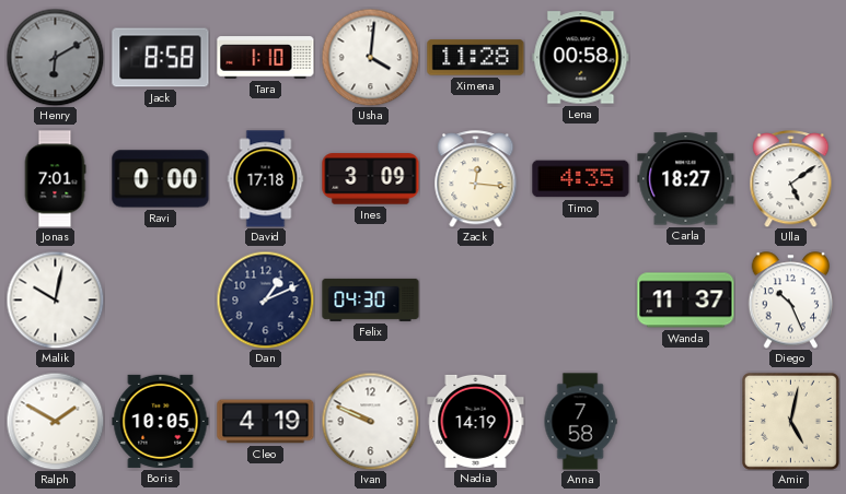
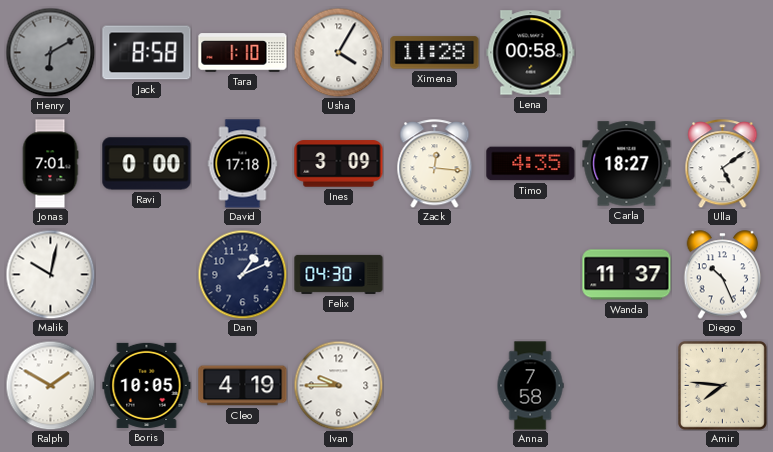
Usha: 4:01 -> 4:05 (338, 52)
Ivan: 9:49 -> 9:45 (338, 385)
Nadia: 14:19 -> none (476, 421)
Amir: 5:02 -> 7:46 (722, 385)
